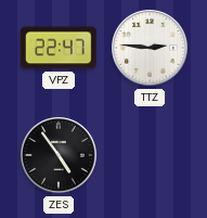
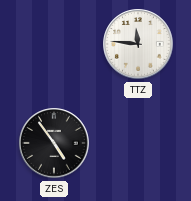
VPZ: 22:47 -> none (59, 48)
TTZ: 2:46 -> 11:46 (138, 44)
